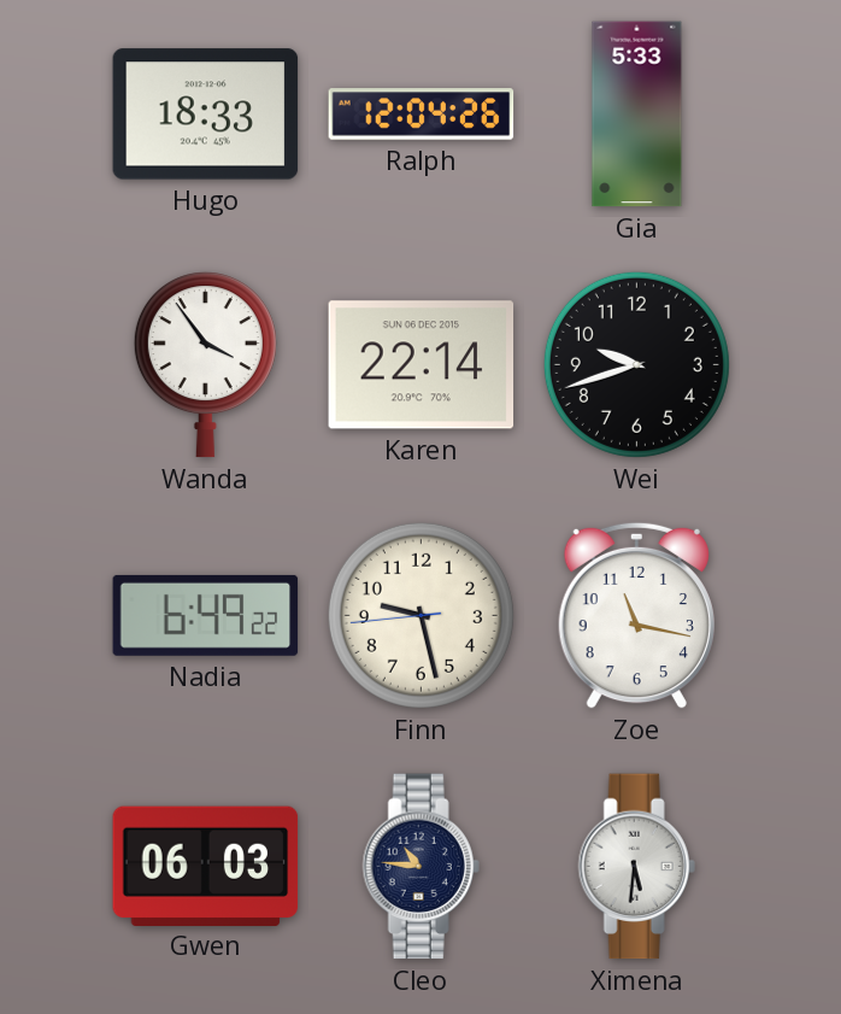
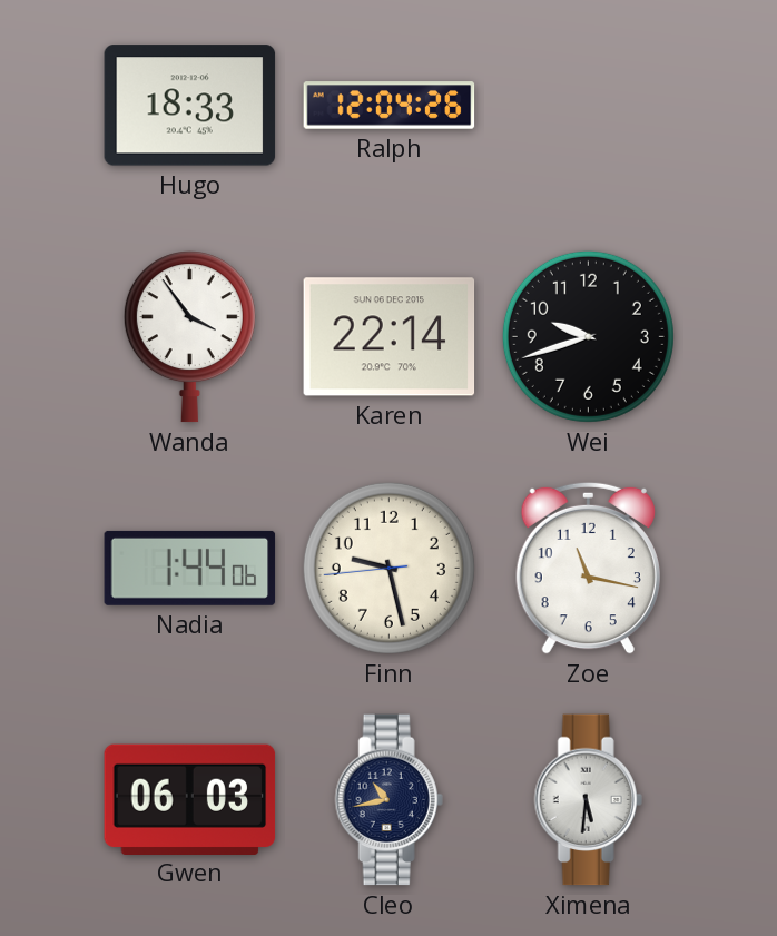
Gia: 5:33 -> none (637, 115)
Nadia: 6:49 -> 1:44 (190, 568)
Cleo: 10:46 -> 10:43 (389, 800)
